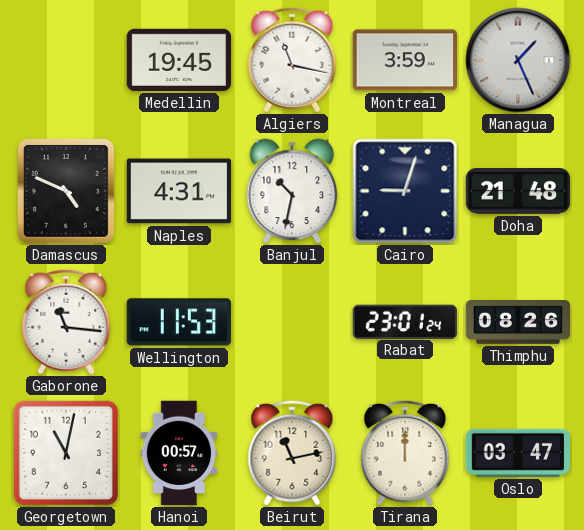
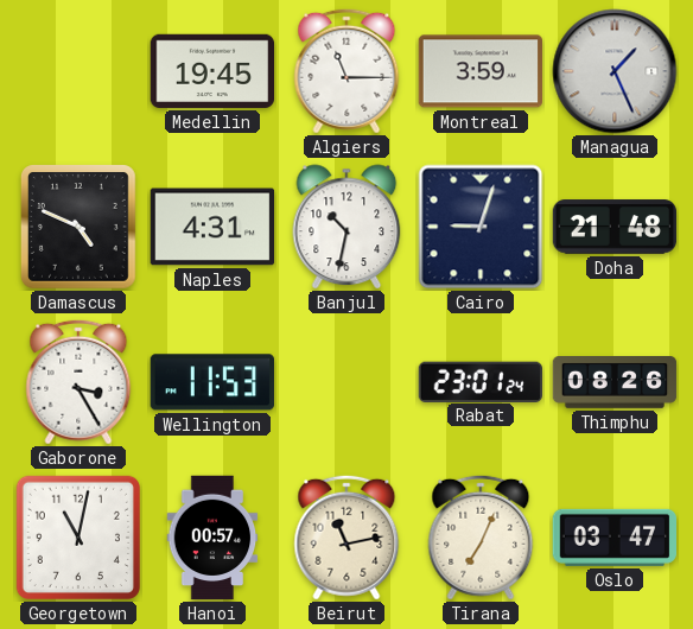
Algiers: 11:17 -> 11:15 (346, 71)
Gaborone: 11:16 -> 3:25 (78, 382)
Tirana: 12:00 -> 7:04 (481, 538)
